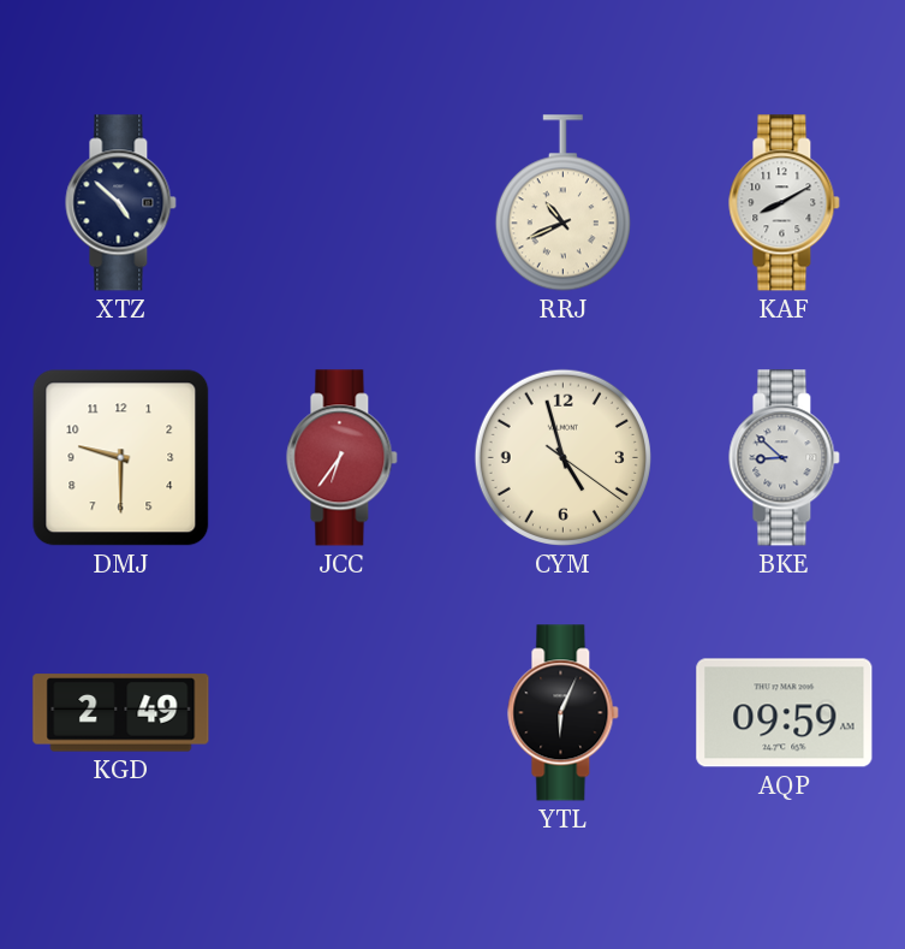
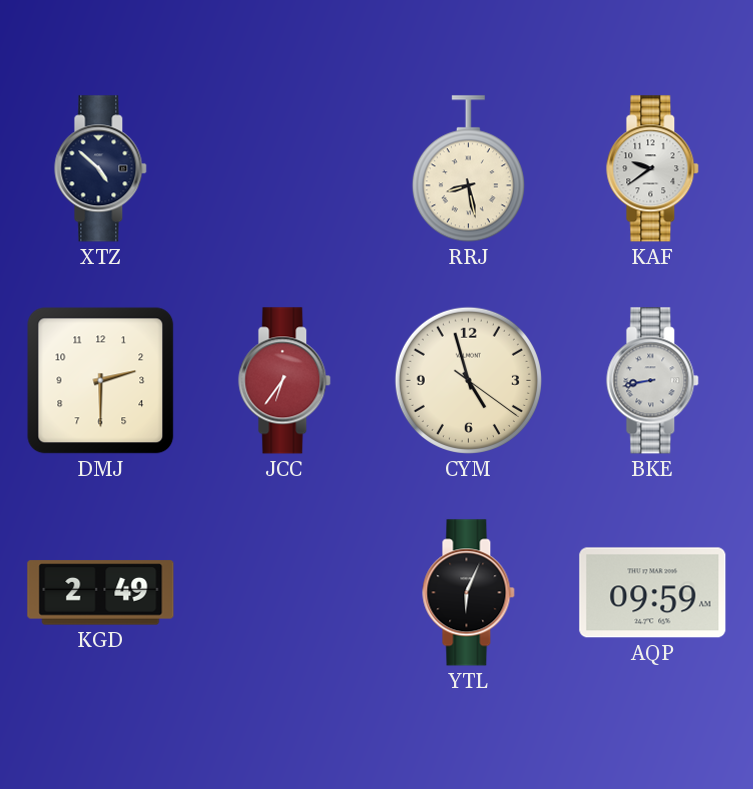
RRJ: 10:41 -> 8:28 (468, 169)
KAF: 8:10 -> 9:39 (653, 169)
DMJ: 9:30 -> 2:30 (101, 381)
BKE: 8:52 -> 8:43 (653, 381)
